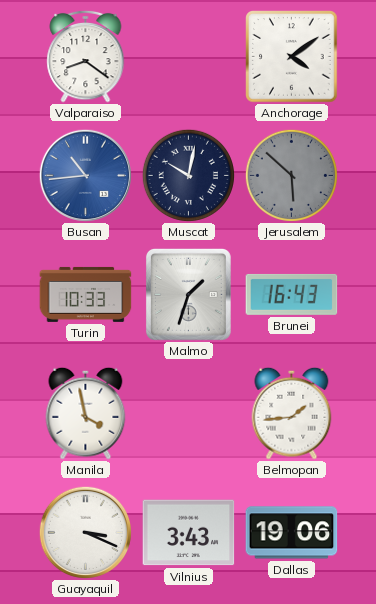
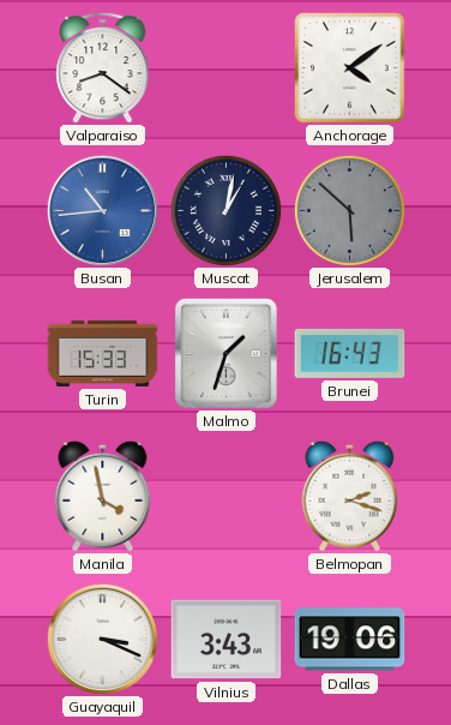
Muscat: 10:02 -> 1:02 (225, 210)
Turin: 10:33 -> 15:33 (103, 353)
Belmopan: 1:44 -> 2:18 (350, 496)
